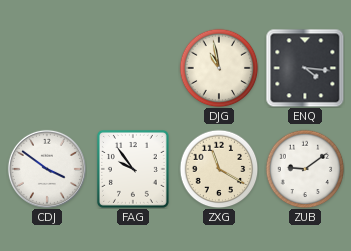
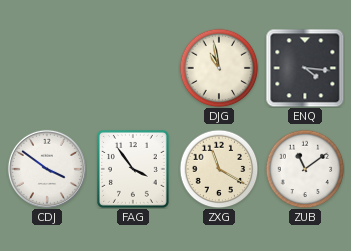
FAG: 9:54 -> 3:54 (133, 169)
ZUB: 9:09 -> 11:09 (305, 169)
